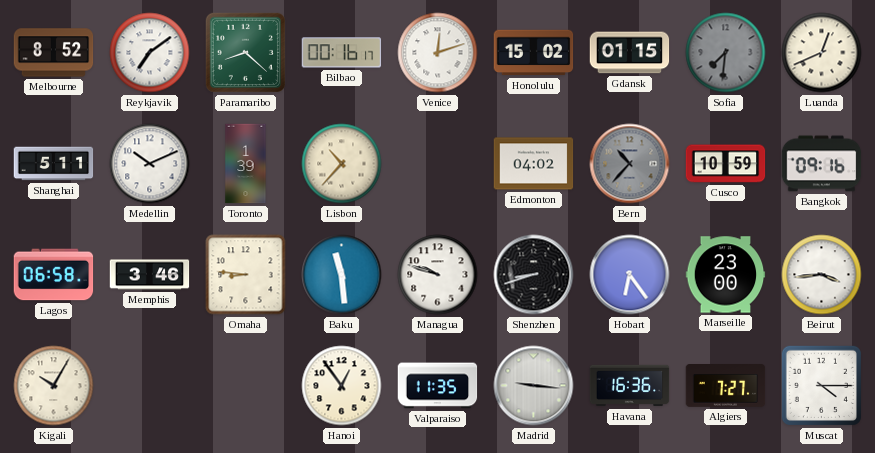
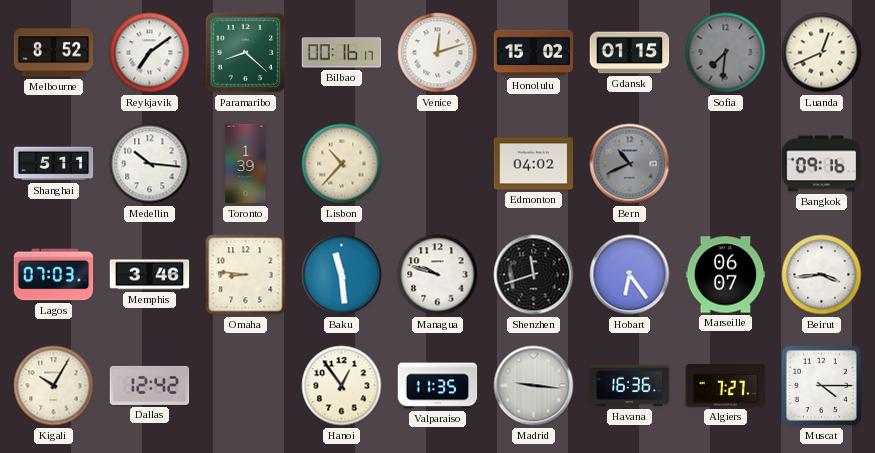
Medellin: 10:11 -> 10:16 (150, 164)
Bern: 10:37 -> 10:41 (630, 164)
Cusco: 10:59 -> none (726, 164)
Lagos: 06:58 -> 07:03 (54, 275)
Shenzhen: 8:42 -> 11:42 (534, 275)
Marseille: 23:00 -> 06:07 (726, 275)
Dallas: none -> 12:42 (150, 385)
